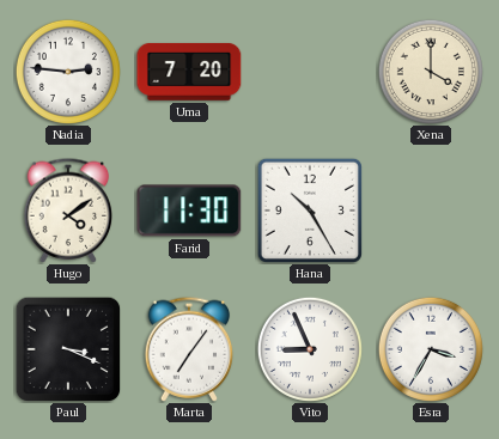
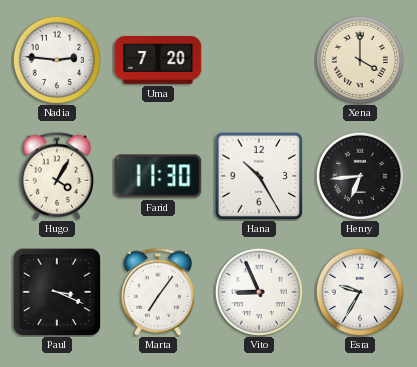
Hugo: 4:09 -> 4:05 (57, 176)
Henry: none -> 6:44 (360, 176)
Esra: 3:35 -> 9:35 (360, 292)
